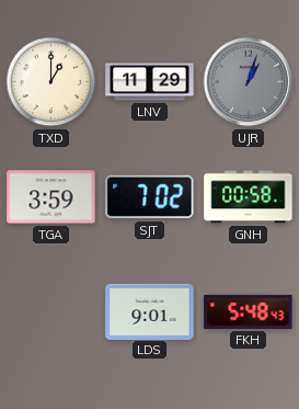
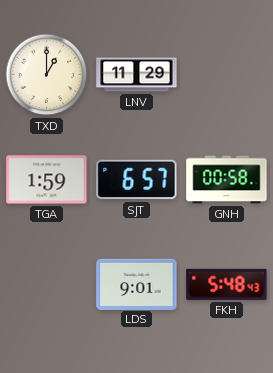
UJR: 1:03 -> none (249, 82)
TGA: 3:59 -> 1:59 (47, 180)
SJT: 7:02 -> 6:57 (137, 180)
